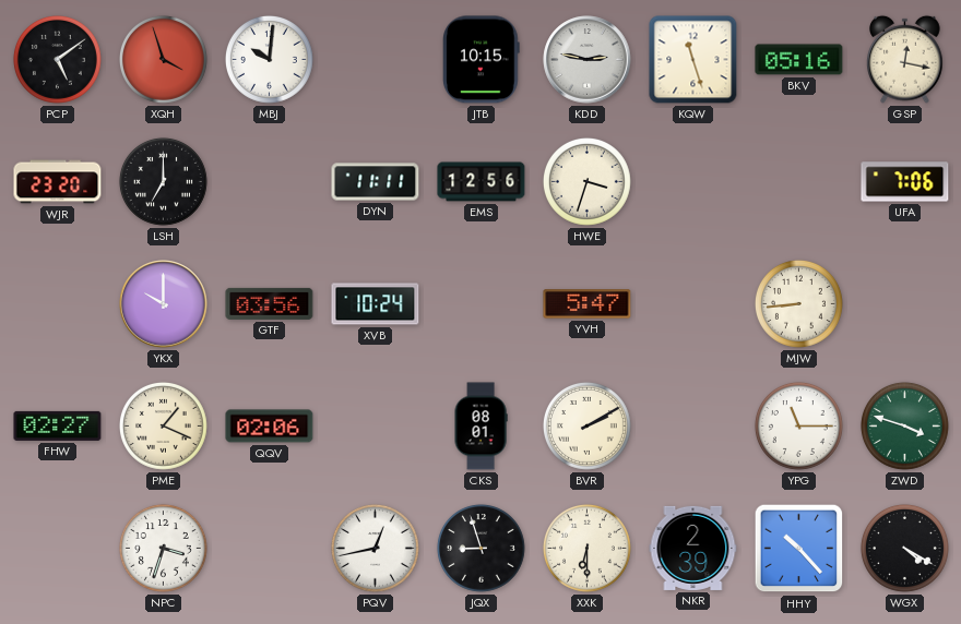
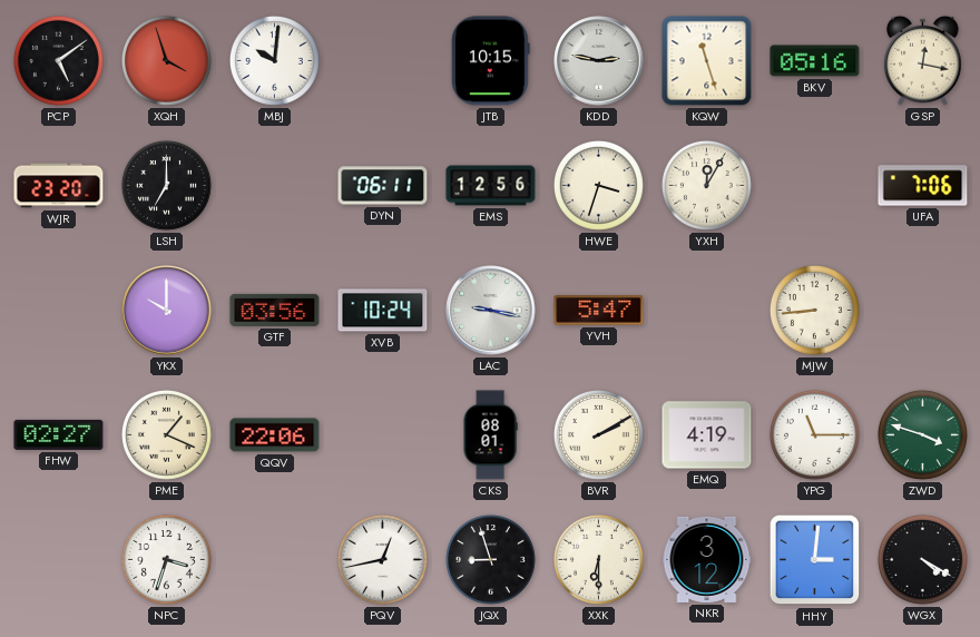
DYN: 11:11 -> 06:11 (383, 186)
YXH: none -> 12:05 (706, 185)
LAC: none -> 9:17 (491, 311)
QQV: 02:06 -> 22:06 (275, 435)
EMQ: none -> 4:19 (707, 435)
NKR: 2:39 -> 3:12 (707, 559)
HHY: 10:23 -> 3:01 (815, 560)
